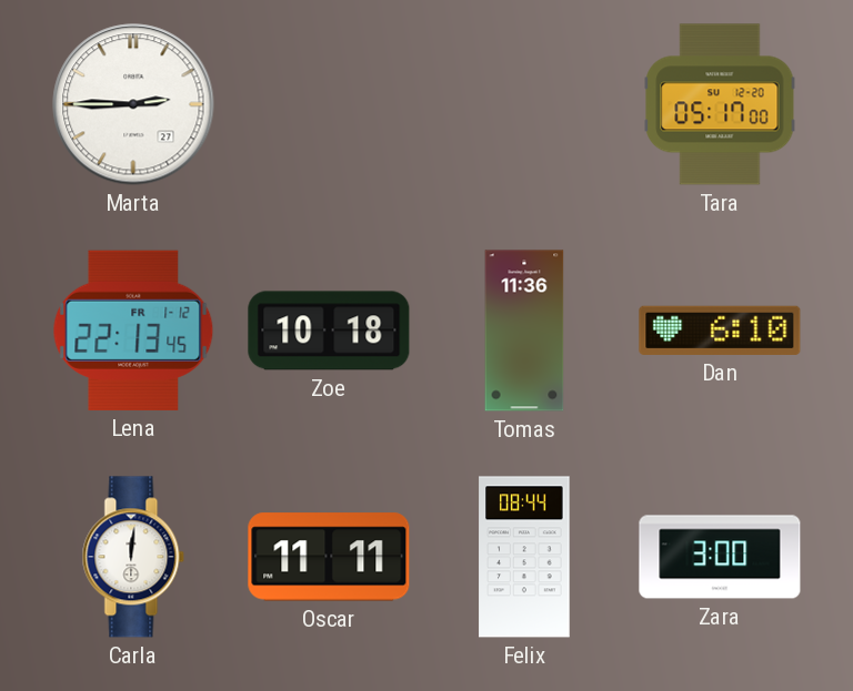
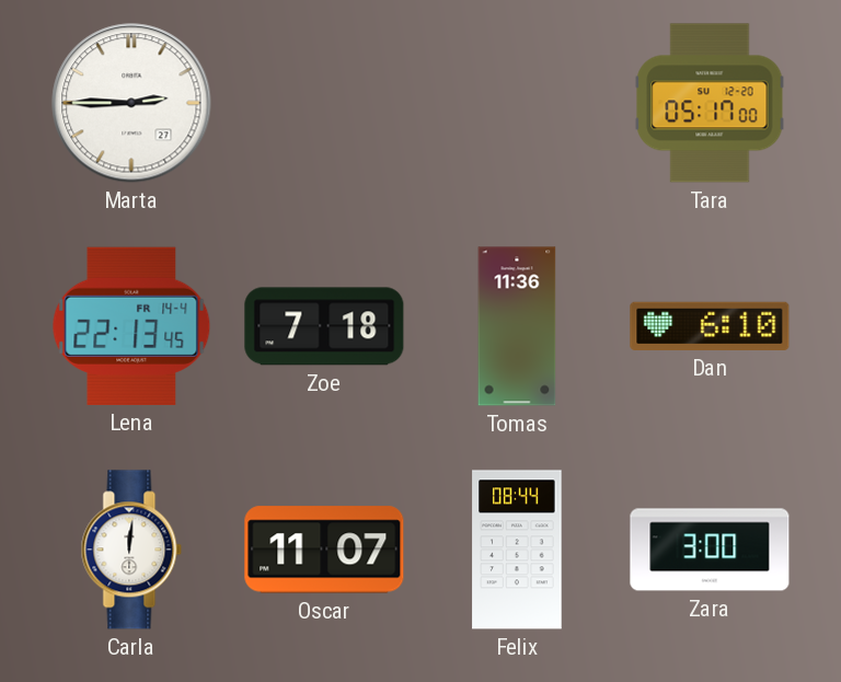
Lena date: FR 1-12 -> FR 14-4 (131, 326)
Zoe: 10:18 -> 7:18 (324, 326)
Oscar: 11:11 -> 11:07 (324, 550)
